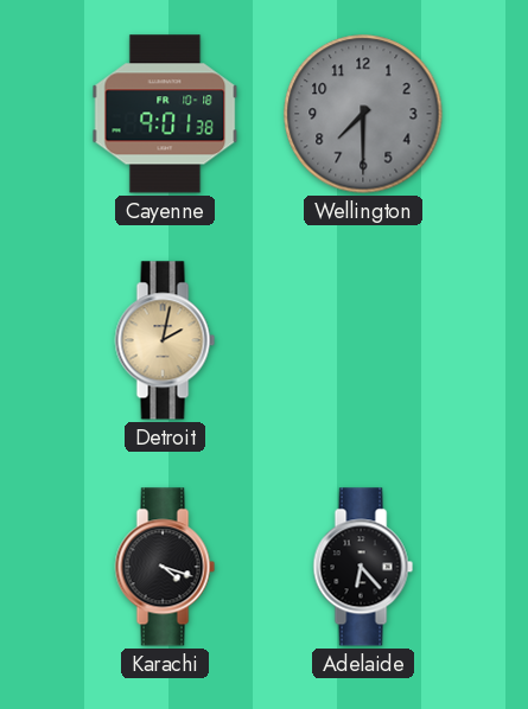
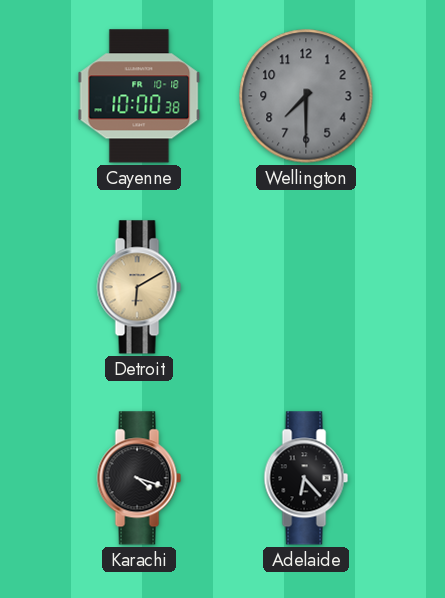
Cayenne: 9:01 -> 10:00 (139, 96)
Detroit: 2:02 -> 6:10 (139, 287)
